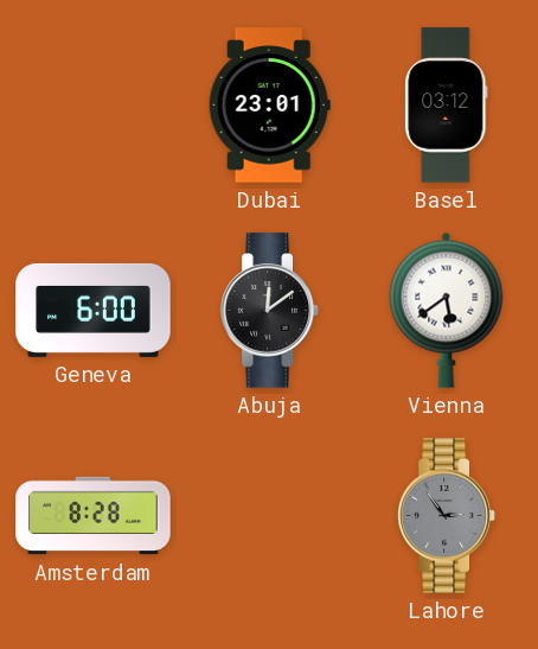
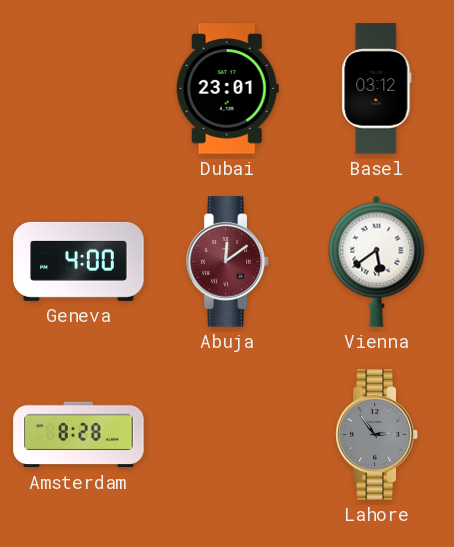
Geneva: 6:00 -> 4:00 (79, 261)
Abuja dial: black -> burgundy (228, 262)
